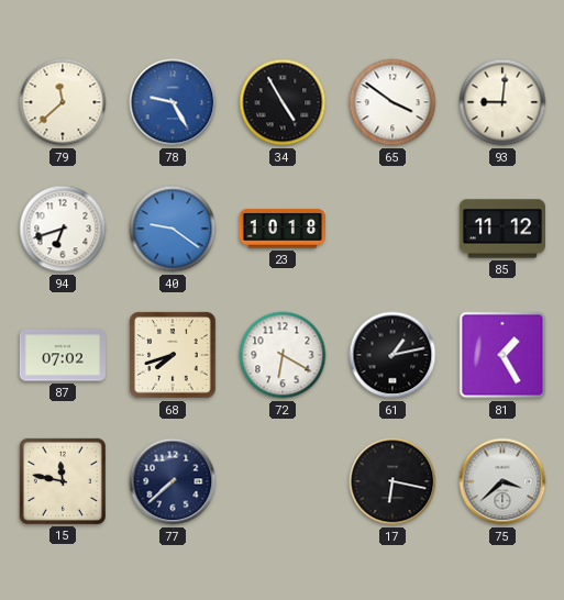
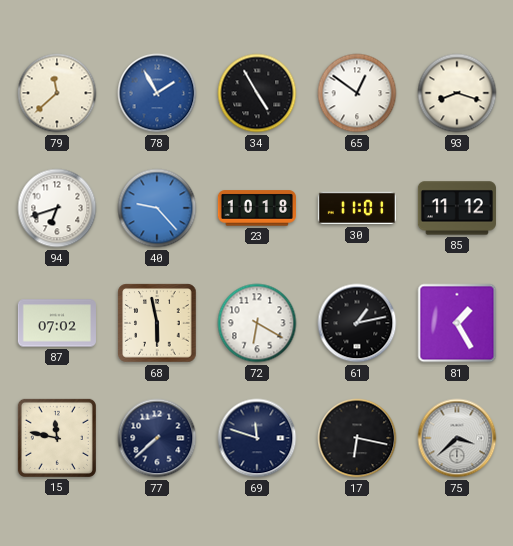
78: 9:25 -> 1:55 (157, 93)
65: 3:51 -> 12:51 (357, 93)
93: 9:01 -> 8:18 (457, 93)
40: 9:21 -> 9:23 (157, 208)
30: none -> 11:01 (357, 208)
68: 7:42 -> 5:58 (157, 323)
69: none -> 11:48 (257, 438)
